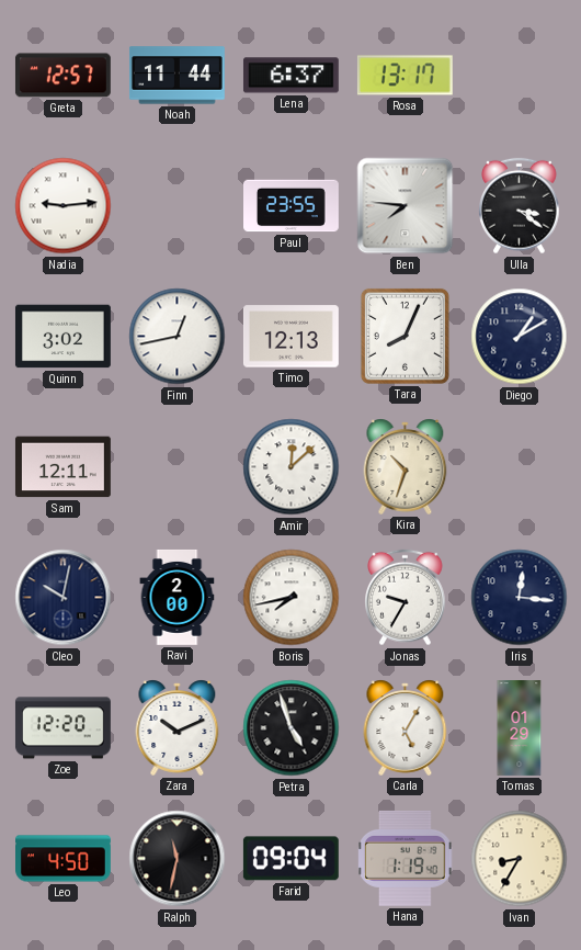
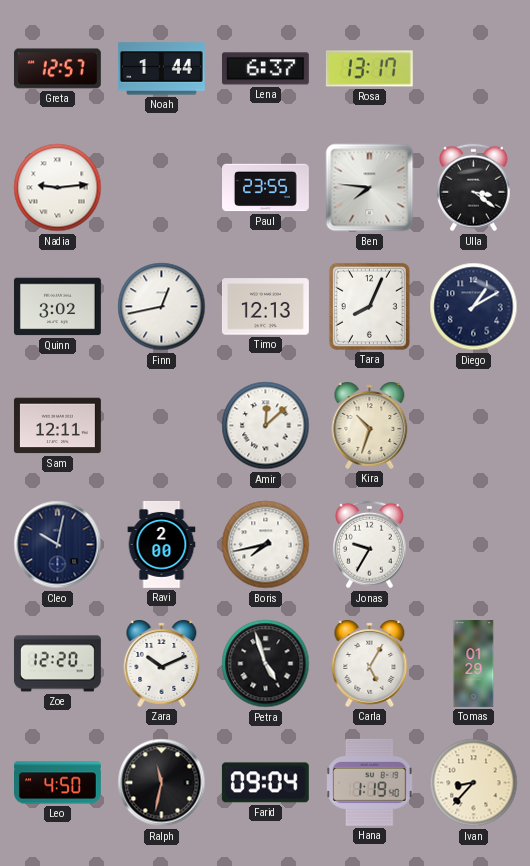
Noah: 11:44 -> 1:44 (161, 69)
Iris: 12:16 -> none (520, 598)
Ivan: 8:35 -> 8:37 (474, 783)
